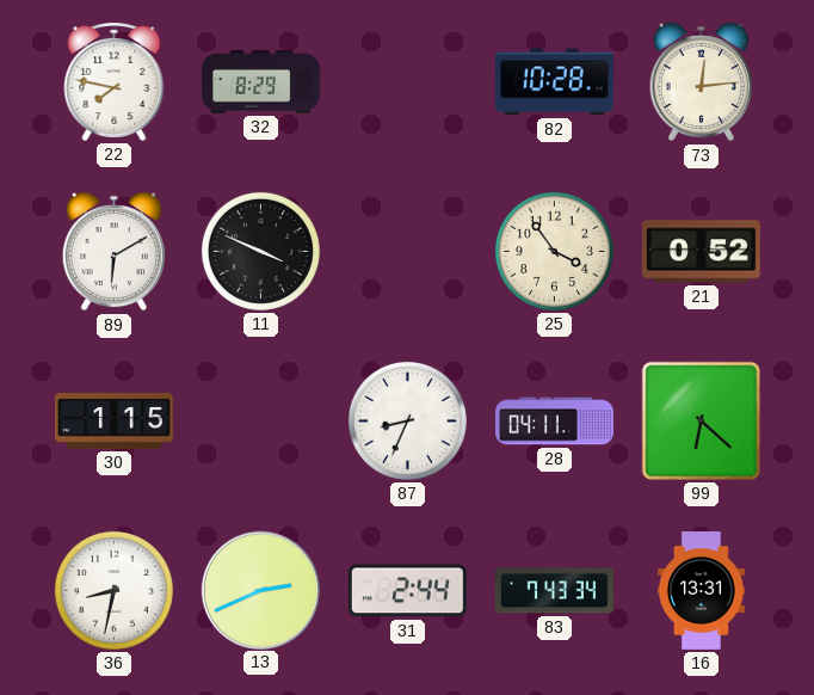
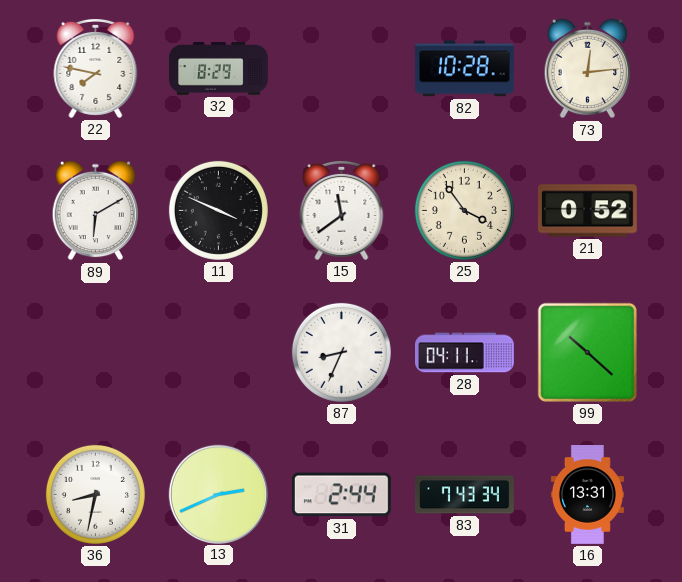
15: none -> 11:39 (342, 210)
30: 1:15 -> none (113, 420)
99: 6:22 -> 10:22 (587, 352)
